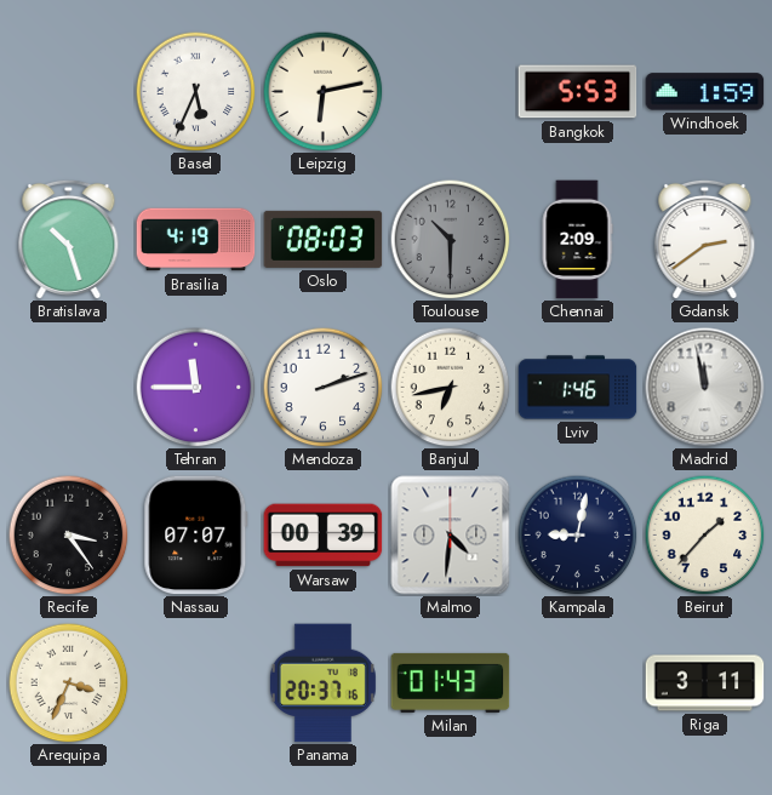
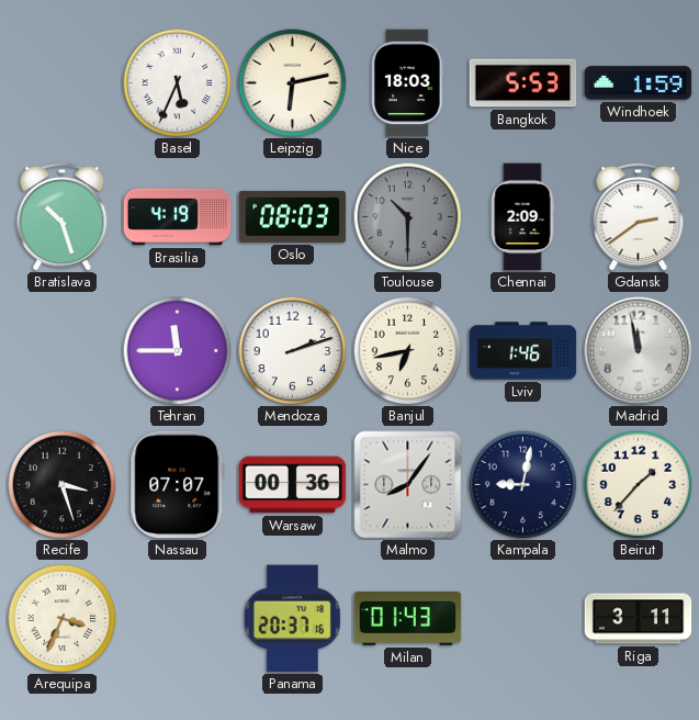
Nice: none -> 18:03 (408, 83)
Recife: 3:24 -> 3:27 (63, 485)
Warsaw: 00:39 -> 00:36 (293, 485)
Malmo: 4:31 -> 8:06 (408, 485)
